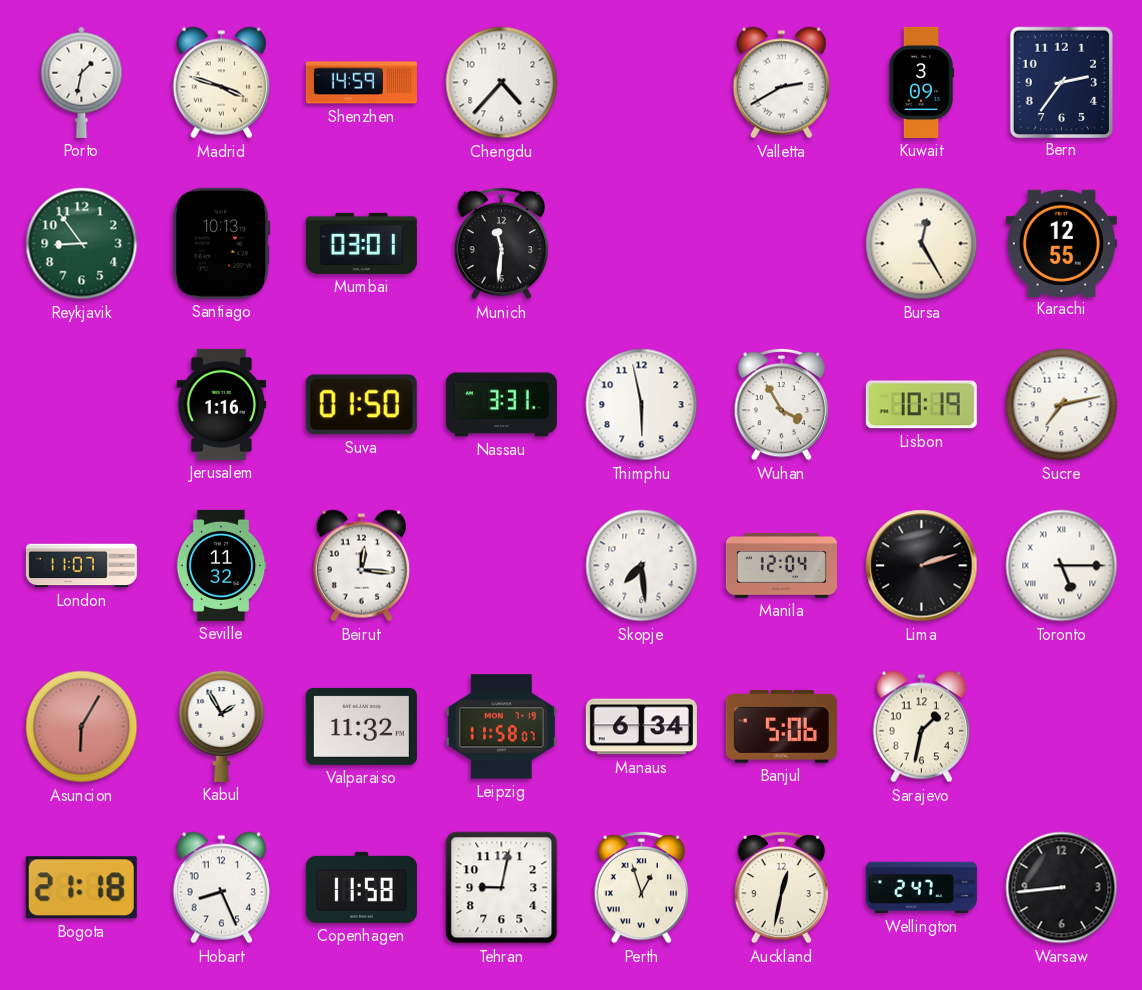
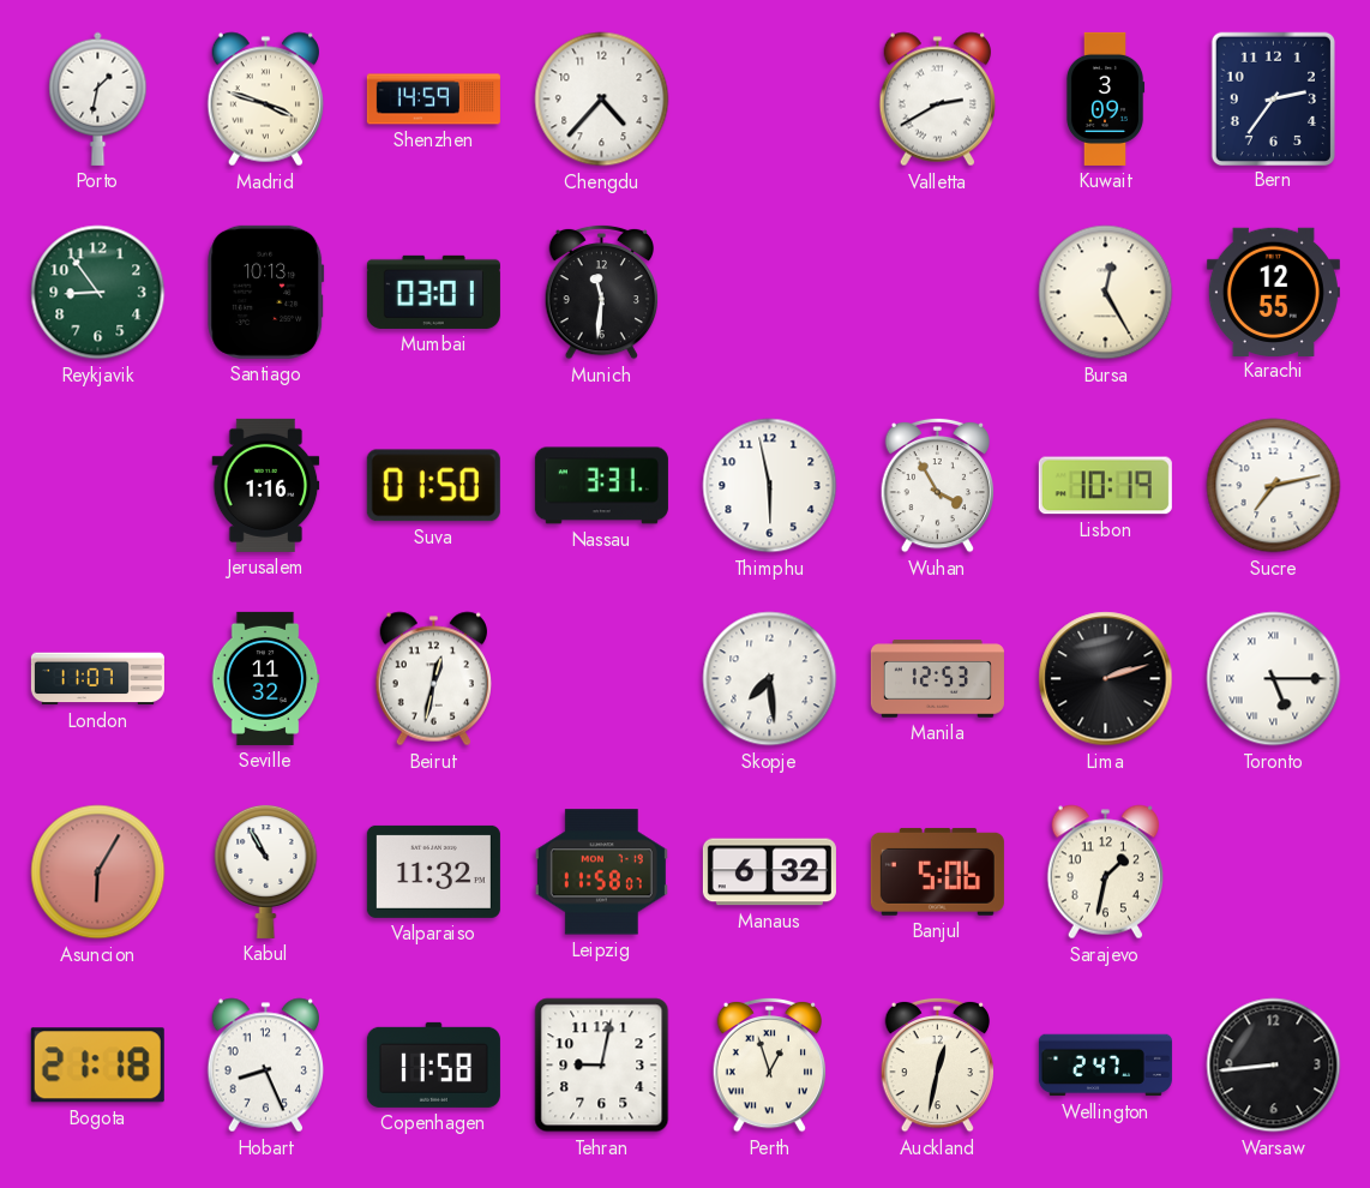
Beirut: 12:16 -> 12:32 (433, 679)
Manila: 12:04 -> 12:53 (937, 679)
Kabul: 1:55 -> 10:55 (266, 871)
Manaus: 6:34 -> 6:32 (769, 872)
